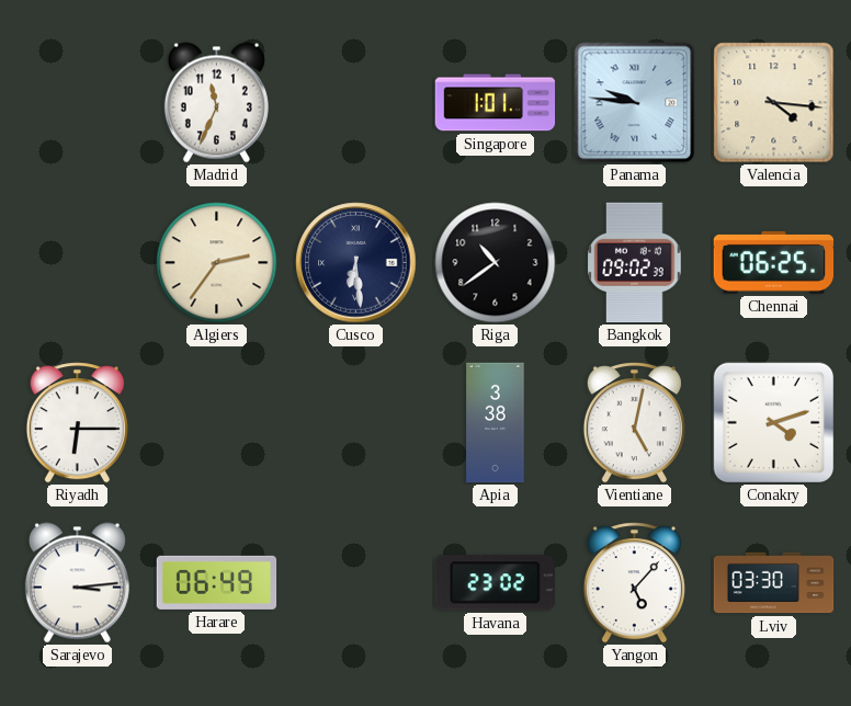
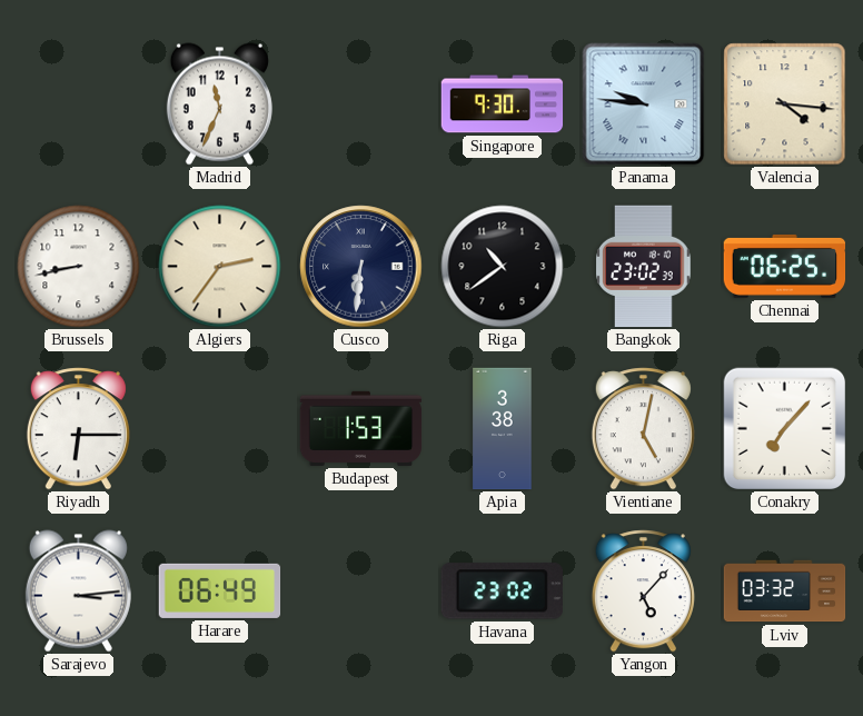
Singapore: 1:01 -> 9:30 (503, 105)
Brussels: none -> 8:43 (79, 267)
Cusco: 6:29 -> 6:31 (361, 267)
Bangkok: 09:02 -> 23:02 (644, 267)
Budapest: none -> 1:53 (361, 428)
Conakry: 4:12 -> 7:07 (785, 429)
Lviv: 03:30 -> 03:32 (785, 591)
